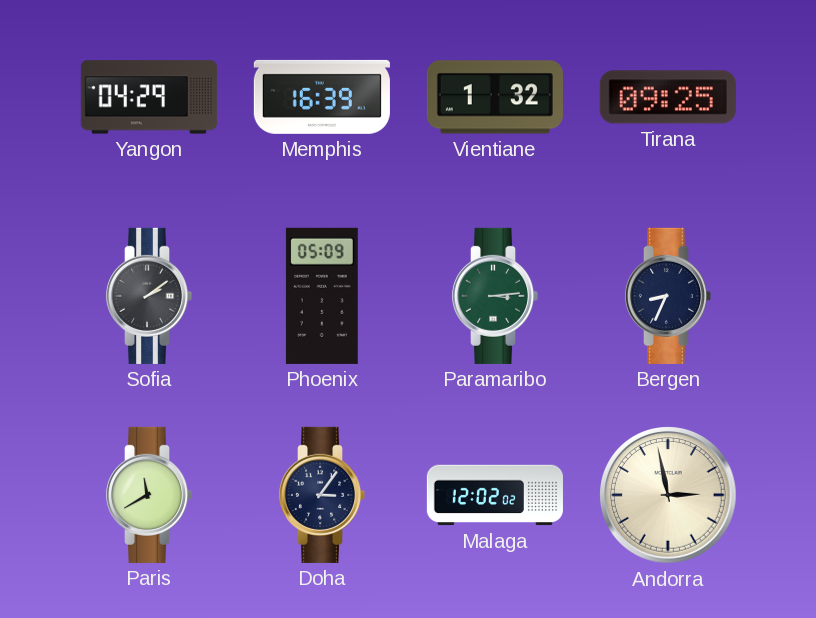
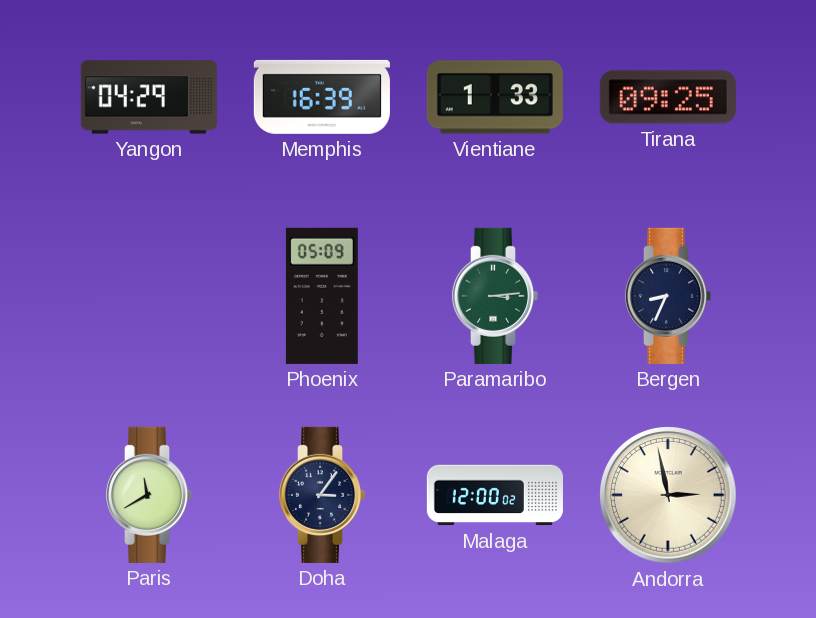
Vientiane: 1:32 -> 1:33 (495, 97)
Sofia: 2:09 -> none (149, 296)
Malaga: 12:02 -> 12:00 (495, 495)
